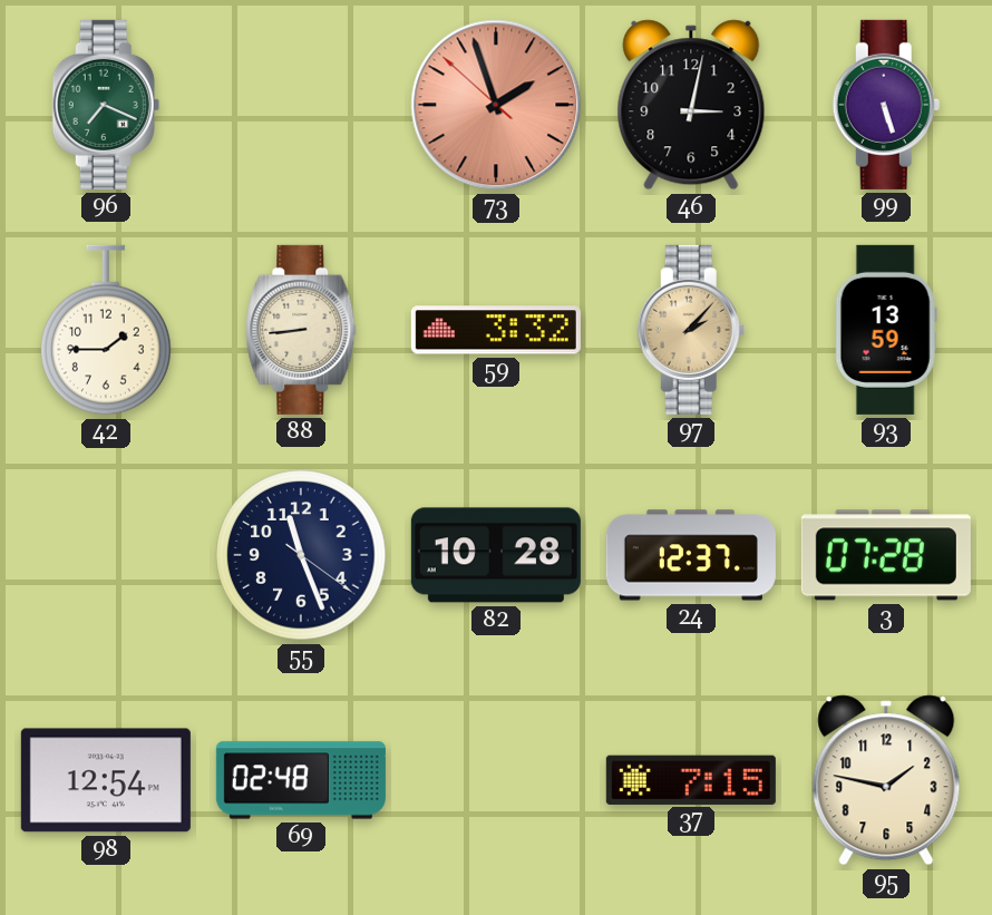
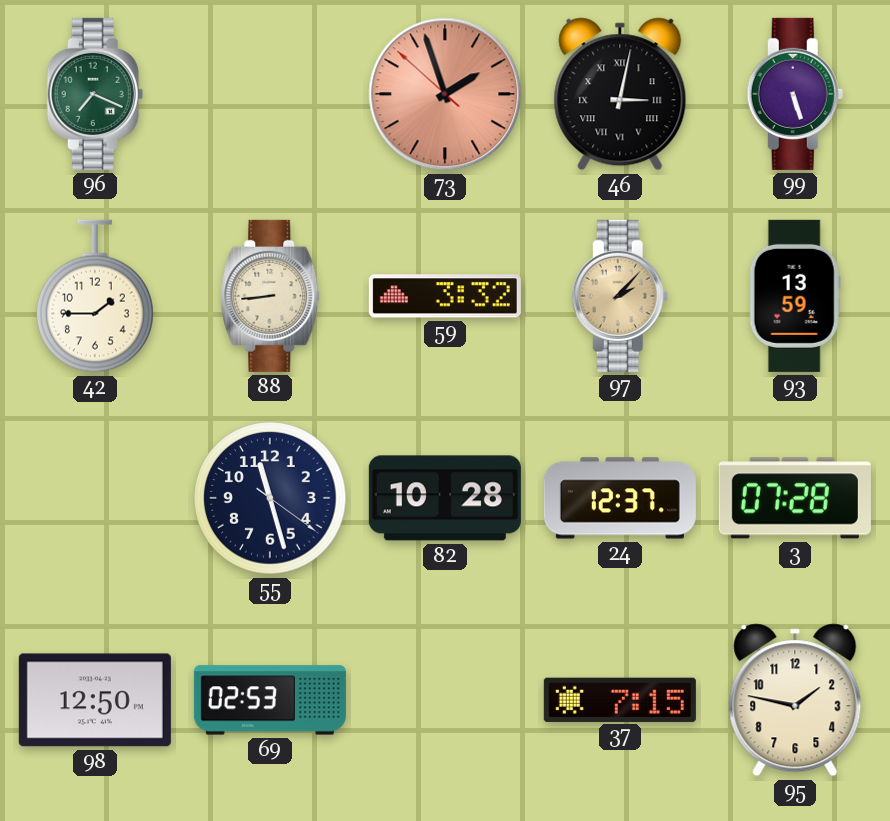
46 numerals: Arabic -> Roman (620, 94)
55: 11:26 -> 11:27 (270, 498)
98: 12:54 -> 12:50 (95, 700)
69: 02:48 -> 02:53 (270, 700)
